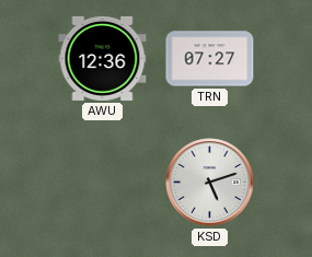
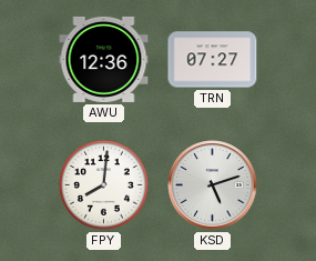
FPY: none -> 8:01 (104, 185)
